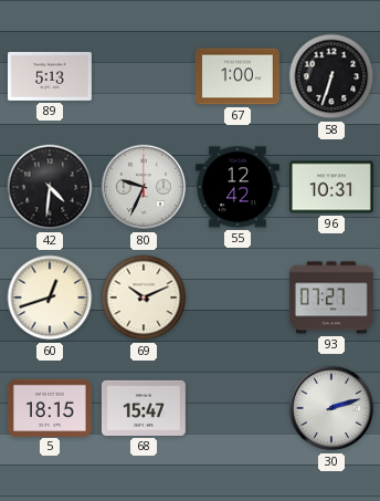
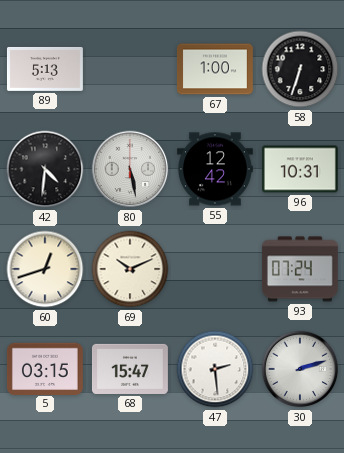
80: 9:34 -> 5:28 (130, 169)
93: 07:27 -> 07:24 (300, 269)
5: 18:15 -> 03:15 (45, 368)
47: none -> 2:29 (215, 369)
